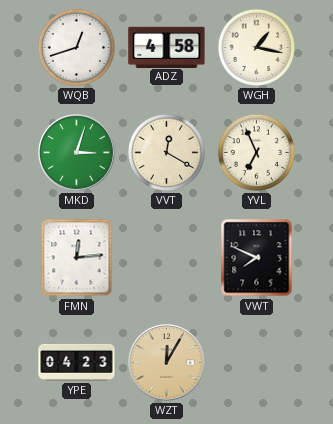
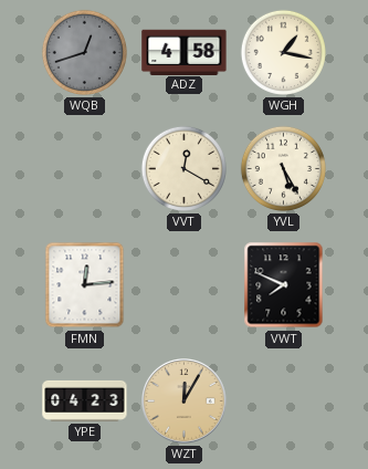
WQB dial: white -> grey (84, 52)
MKD: 3:03 -> none (77, 153)
YVL: 6:56 -> 5:25 (283, 168)
